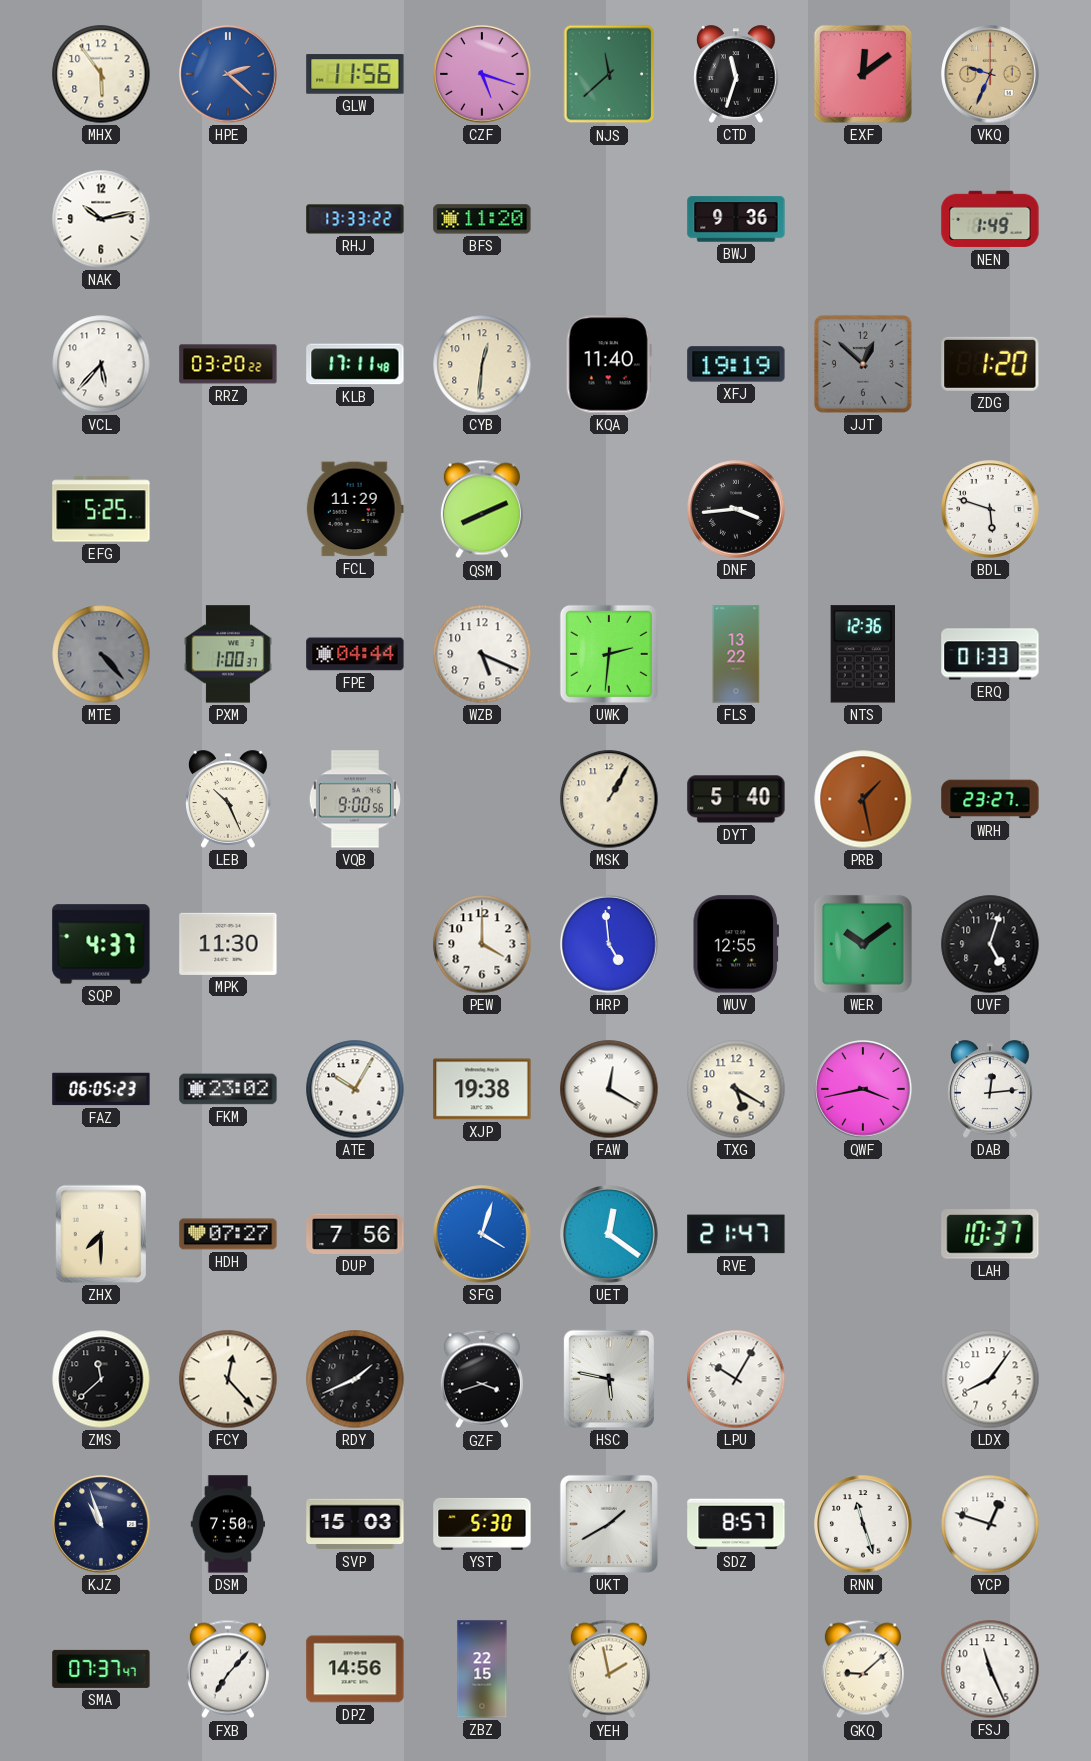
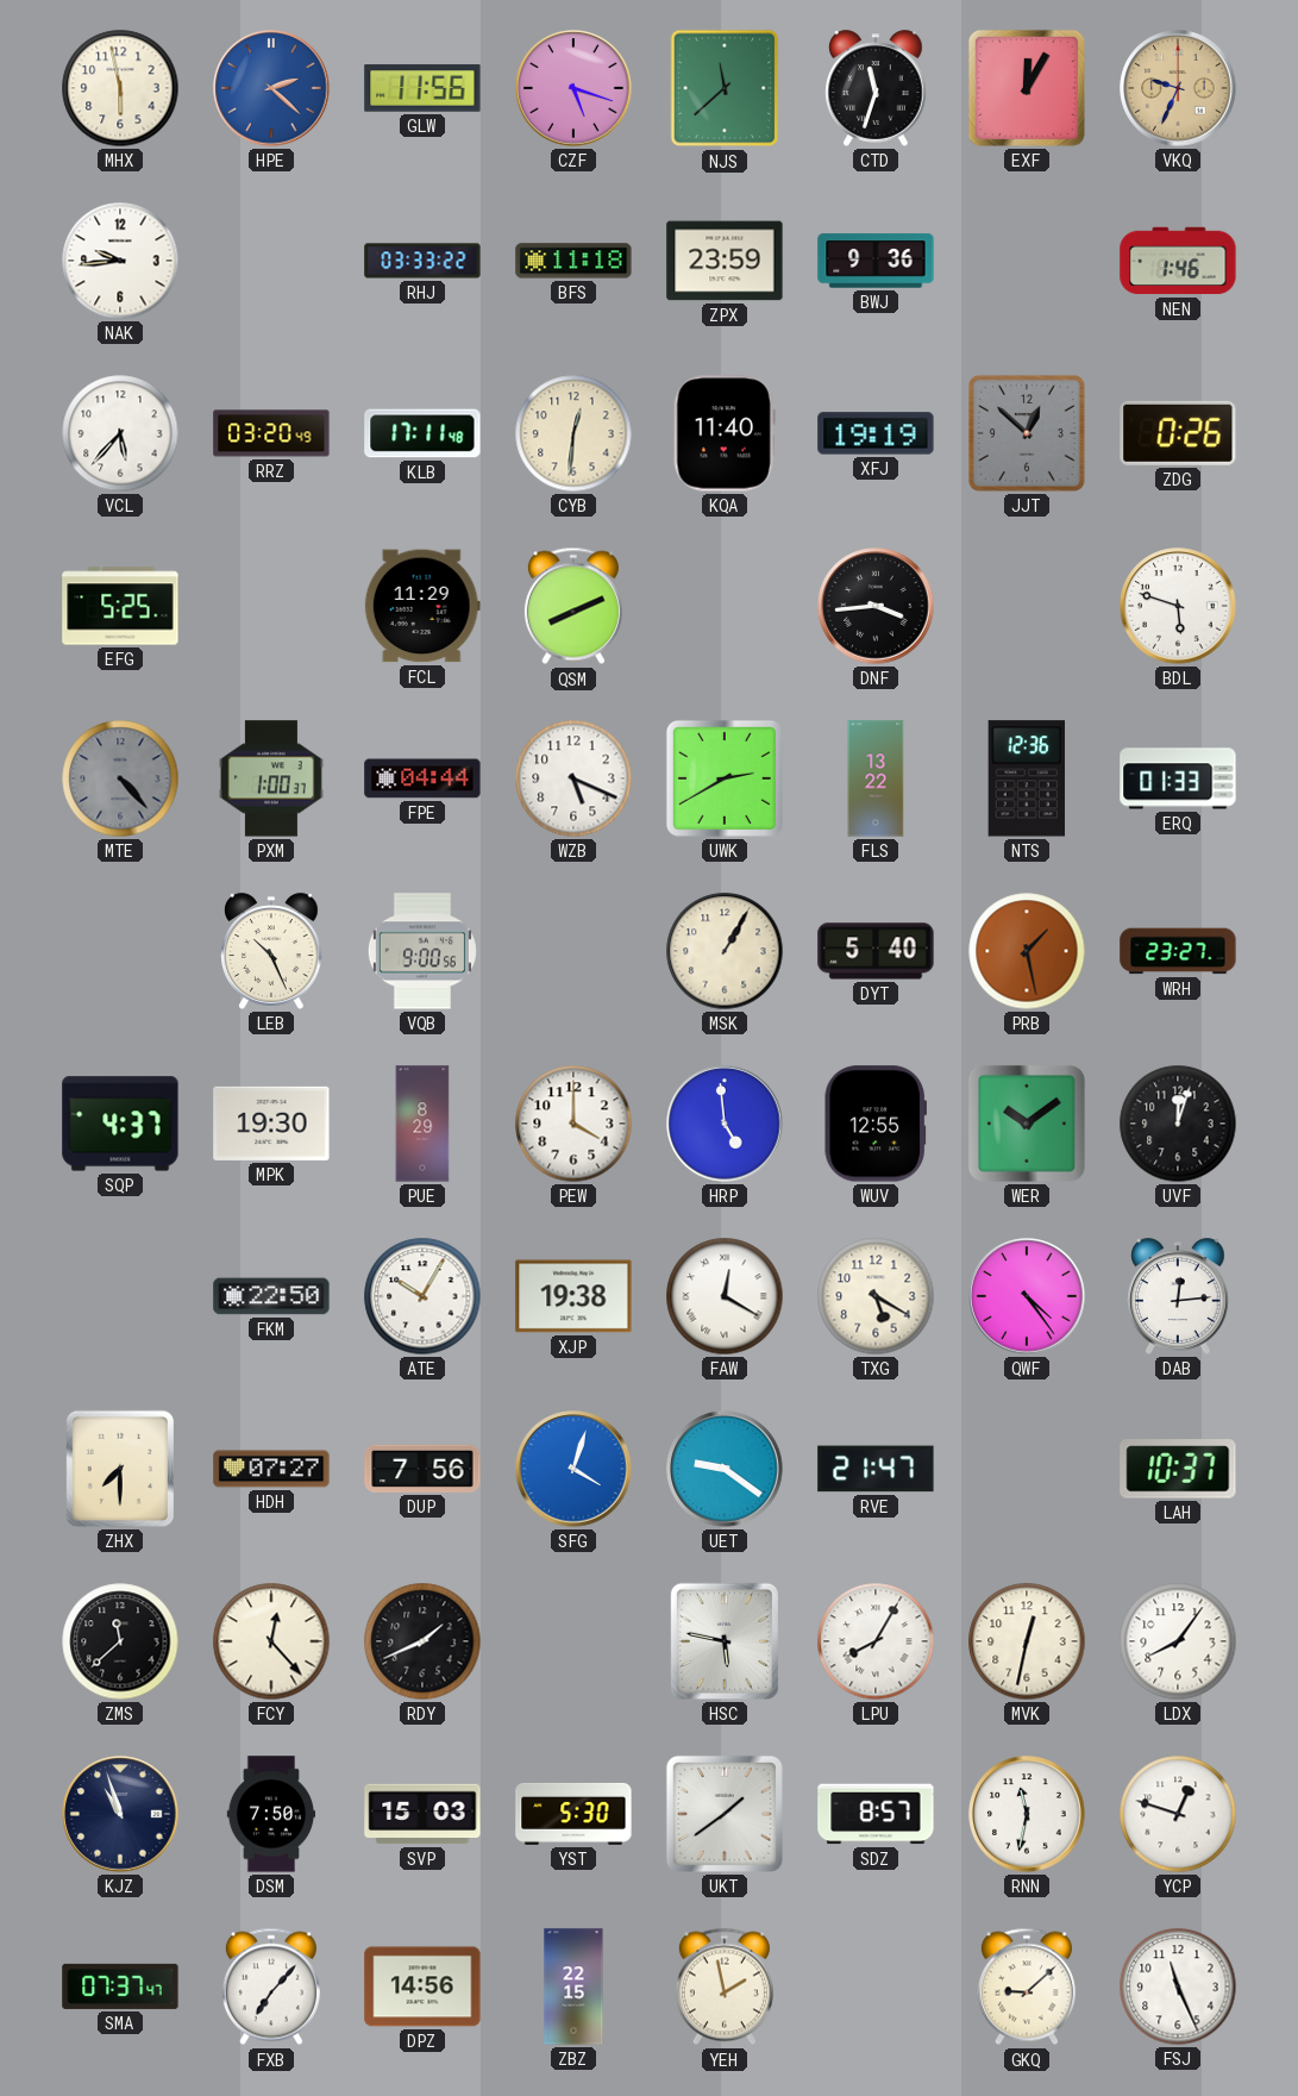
MHX: 5:54 -> 5:58 (120, 88)
EXF: 12:09 -> 12:05 (1027, 88)
NAK: 10:13 -> 9:44 (120, 261)
RHJ: 13:33 -> 03:33 (422, 261)
BFS: 11:20 -> 11:18 (573, 261)
ZPX: none -> 23:59 (725, 261)
NEN: 1:49 -> 1:46 (1178, 261)
RRZ: 03:20:22 -> 03:20:49 (271, 433)
ZDG: 1:20 -> 0:26 (1178, 433)
UWK: 2:31 -> 2:40 (725, 778)
MPK: 11:30 -> 19:30 (271, 1124)
PUE: none -> 8:29 (422, 1124)
UVF: 5:03 -> 12:03 (1178, 1124)
FAZ: 06:05 -> none (101, 1089)
FKM: 23:02 -> 22:50 (271, 1296)
QWF: 3:43 -> 4:24 (1027, 1296)
UET: 12:21 -> 9:21 (725, 1469)
GZF: 3:42 -> none (482, 1379)
LPU: 10:05 -> 8:05 (876, 1641)
MVK: none -> 12:32 (1027, 1641)
UKT: 1:40 -> 1:39 (725, 1814)
RNN: 11:27 -> 11:32 (1027, 1814)
